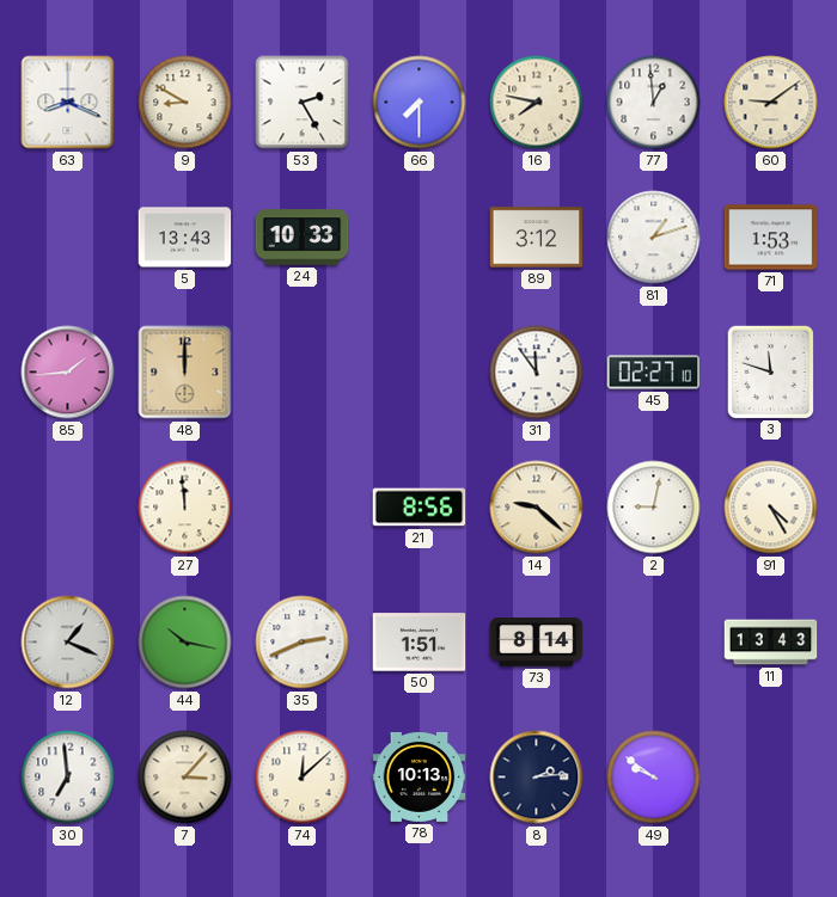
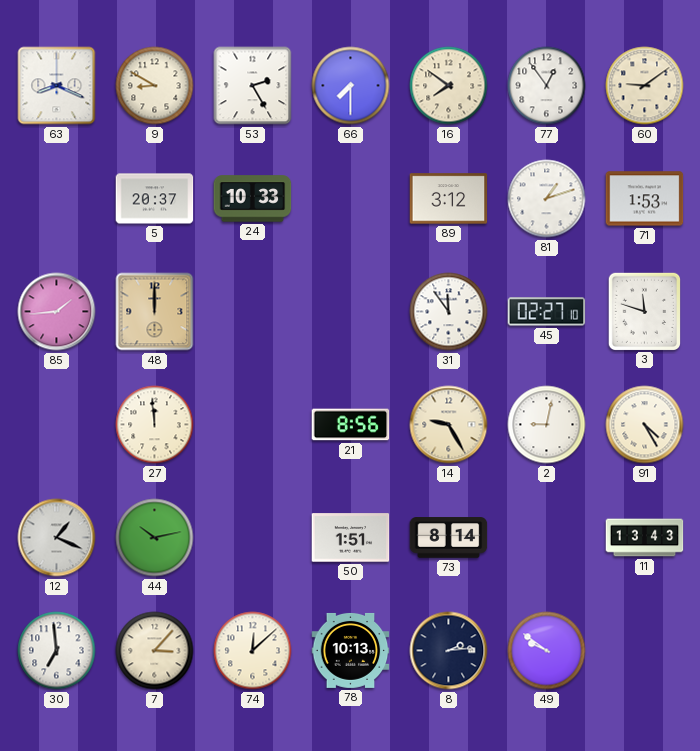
16: 7:47 -> 7:51 (449, 86)
77: 12:59 -> 12:54 (547, 86)
5: 13:43 -> 20:37 (155, 199)
14: 9:22 -> 9:25 (449, 425)
44: 10:17 -> 10:13 (155, 538)
35: 2:41 -> none (303, 643)
